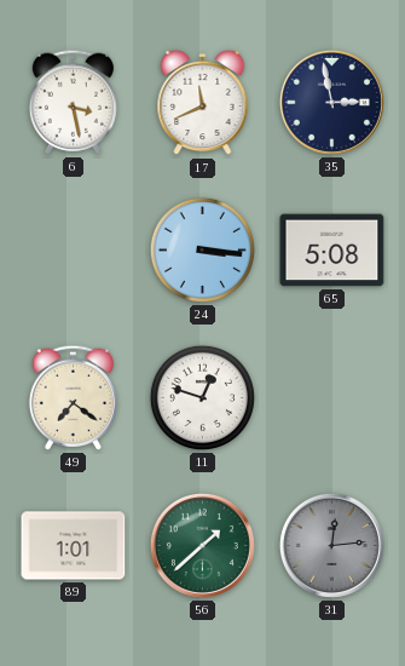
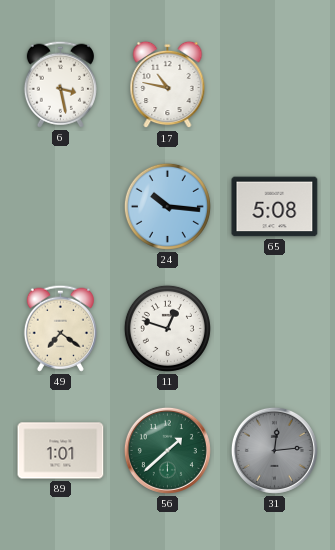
17: 11:41 -> 10:47 (168, 85)
35: 2:58 -> none (331, 102)
24: 3:16 -> 10:16 (167, 206)
